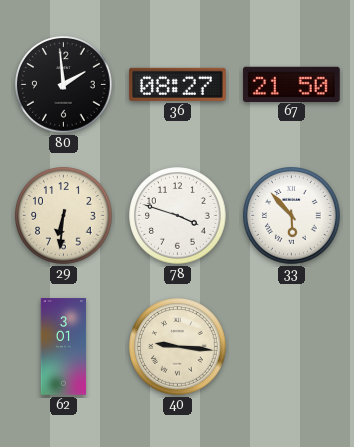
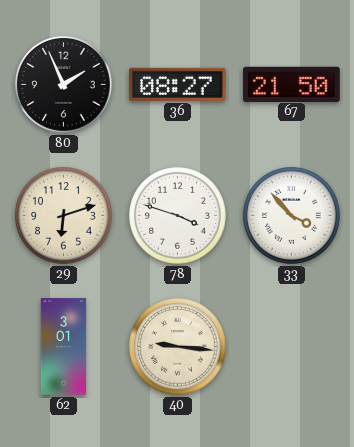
80: 1:59 -> 1:56 (64, 85)
29: 6:31 -> 6:12 (64, 216)
33: 5:53 -> 3:53 (292, 216)
